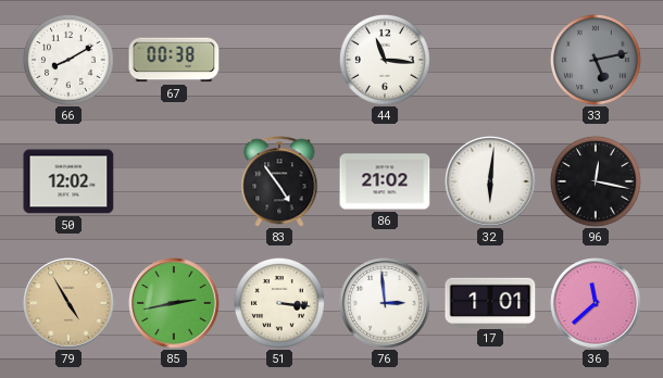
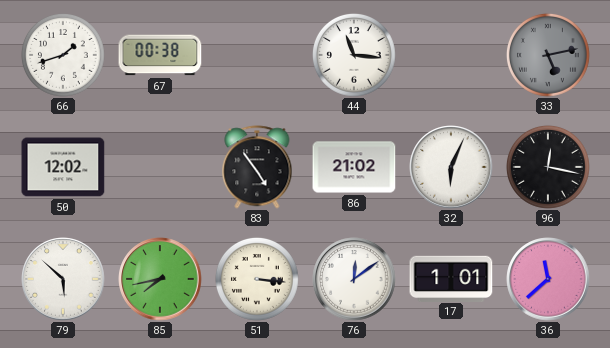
66: 8:10 -> 1:42 (63, 55)
32: 6:01 -> 6:04 (451, 167)
79: 4:55 -> 5:52 (63, 279)
79 dial: champagne -> white (63, 279)
85: 2:43 -> 7:43 (160, 279)
76: 2:59 -> 12:09 (354, 279)
